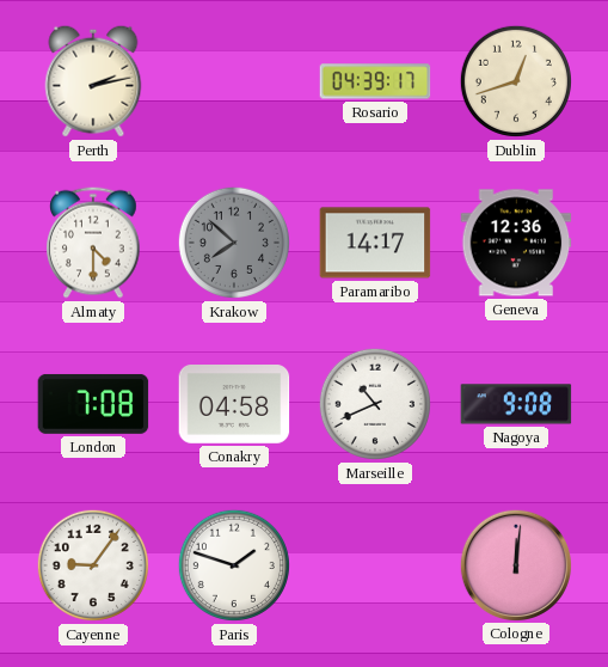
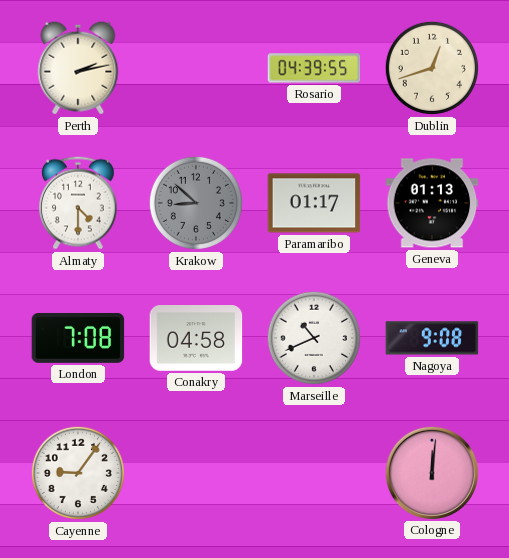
Rosario: 04:39:17 -> 04:39:55 (314, 68)
Krakow: 7:52 -> 8:52 (196, 203)
Paramaribo: 14:17 -> 01:17 (314, 203)
Geneva: 12:36 -> 01:13 (432, 203)
Paris: 1:48 -> none (234, 565)
